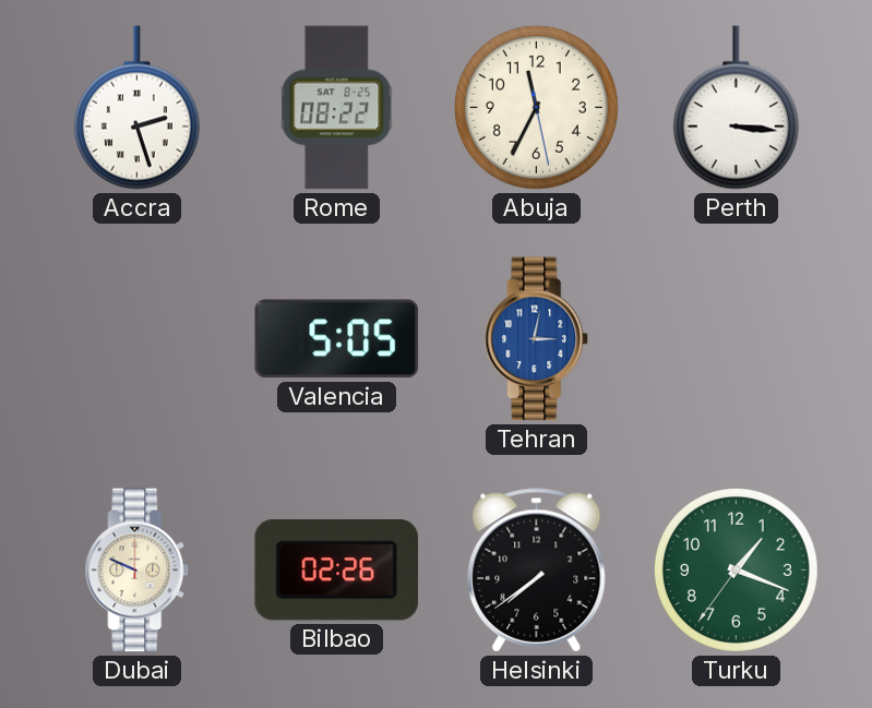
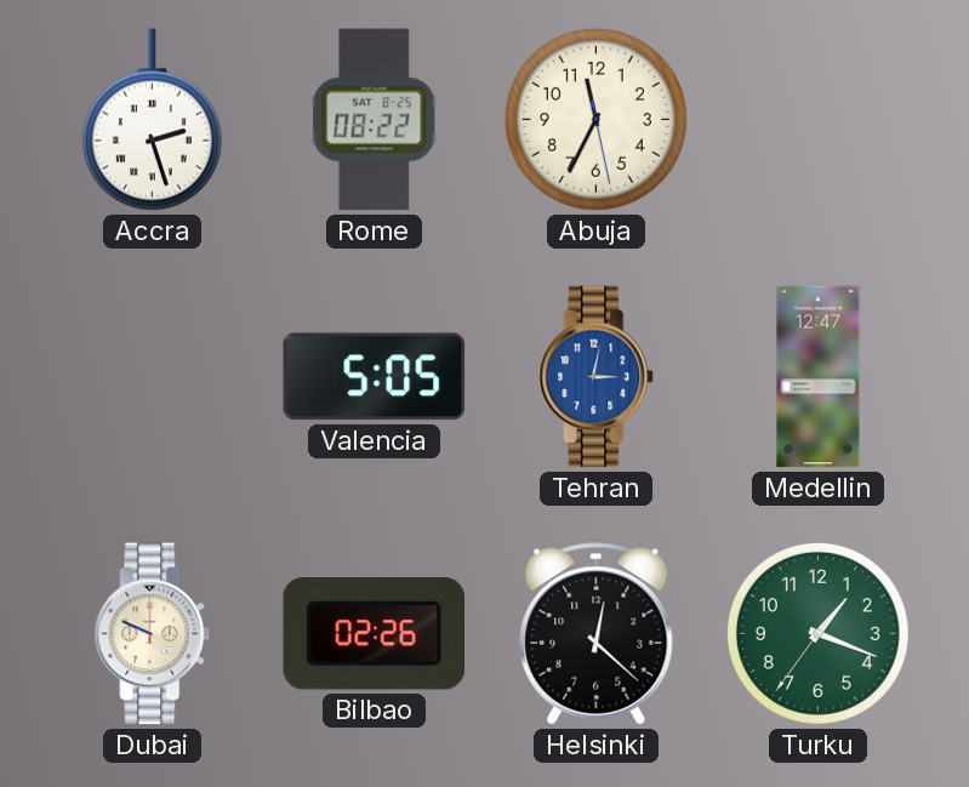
Perth: 3:16 -> none (736, 108)
Medellin: none -> 12:47 (819, 377)
Helsinki: 7:39 -> 12:22 (597, 634)
